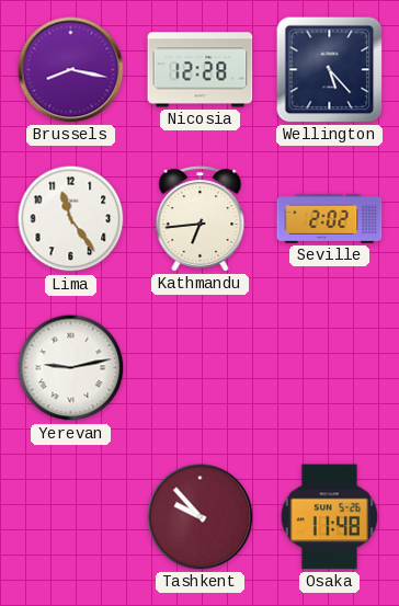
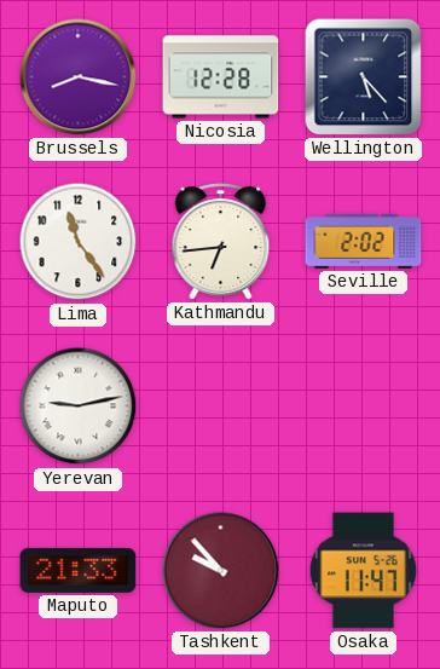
Maputo: none -> 21:33 (79, 570)
Osaka: 11:48 -> 11:47 (363, 571)
